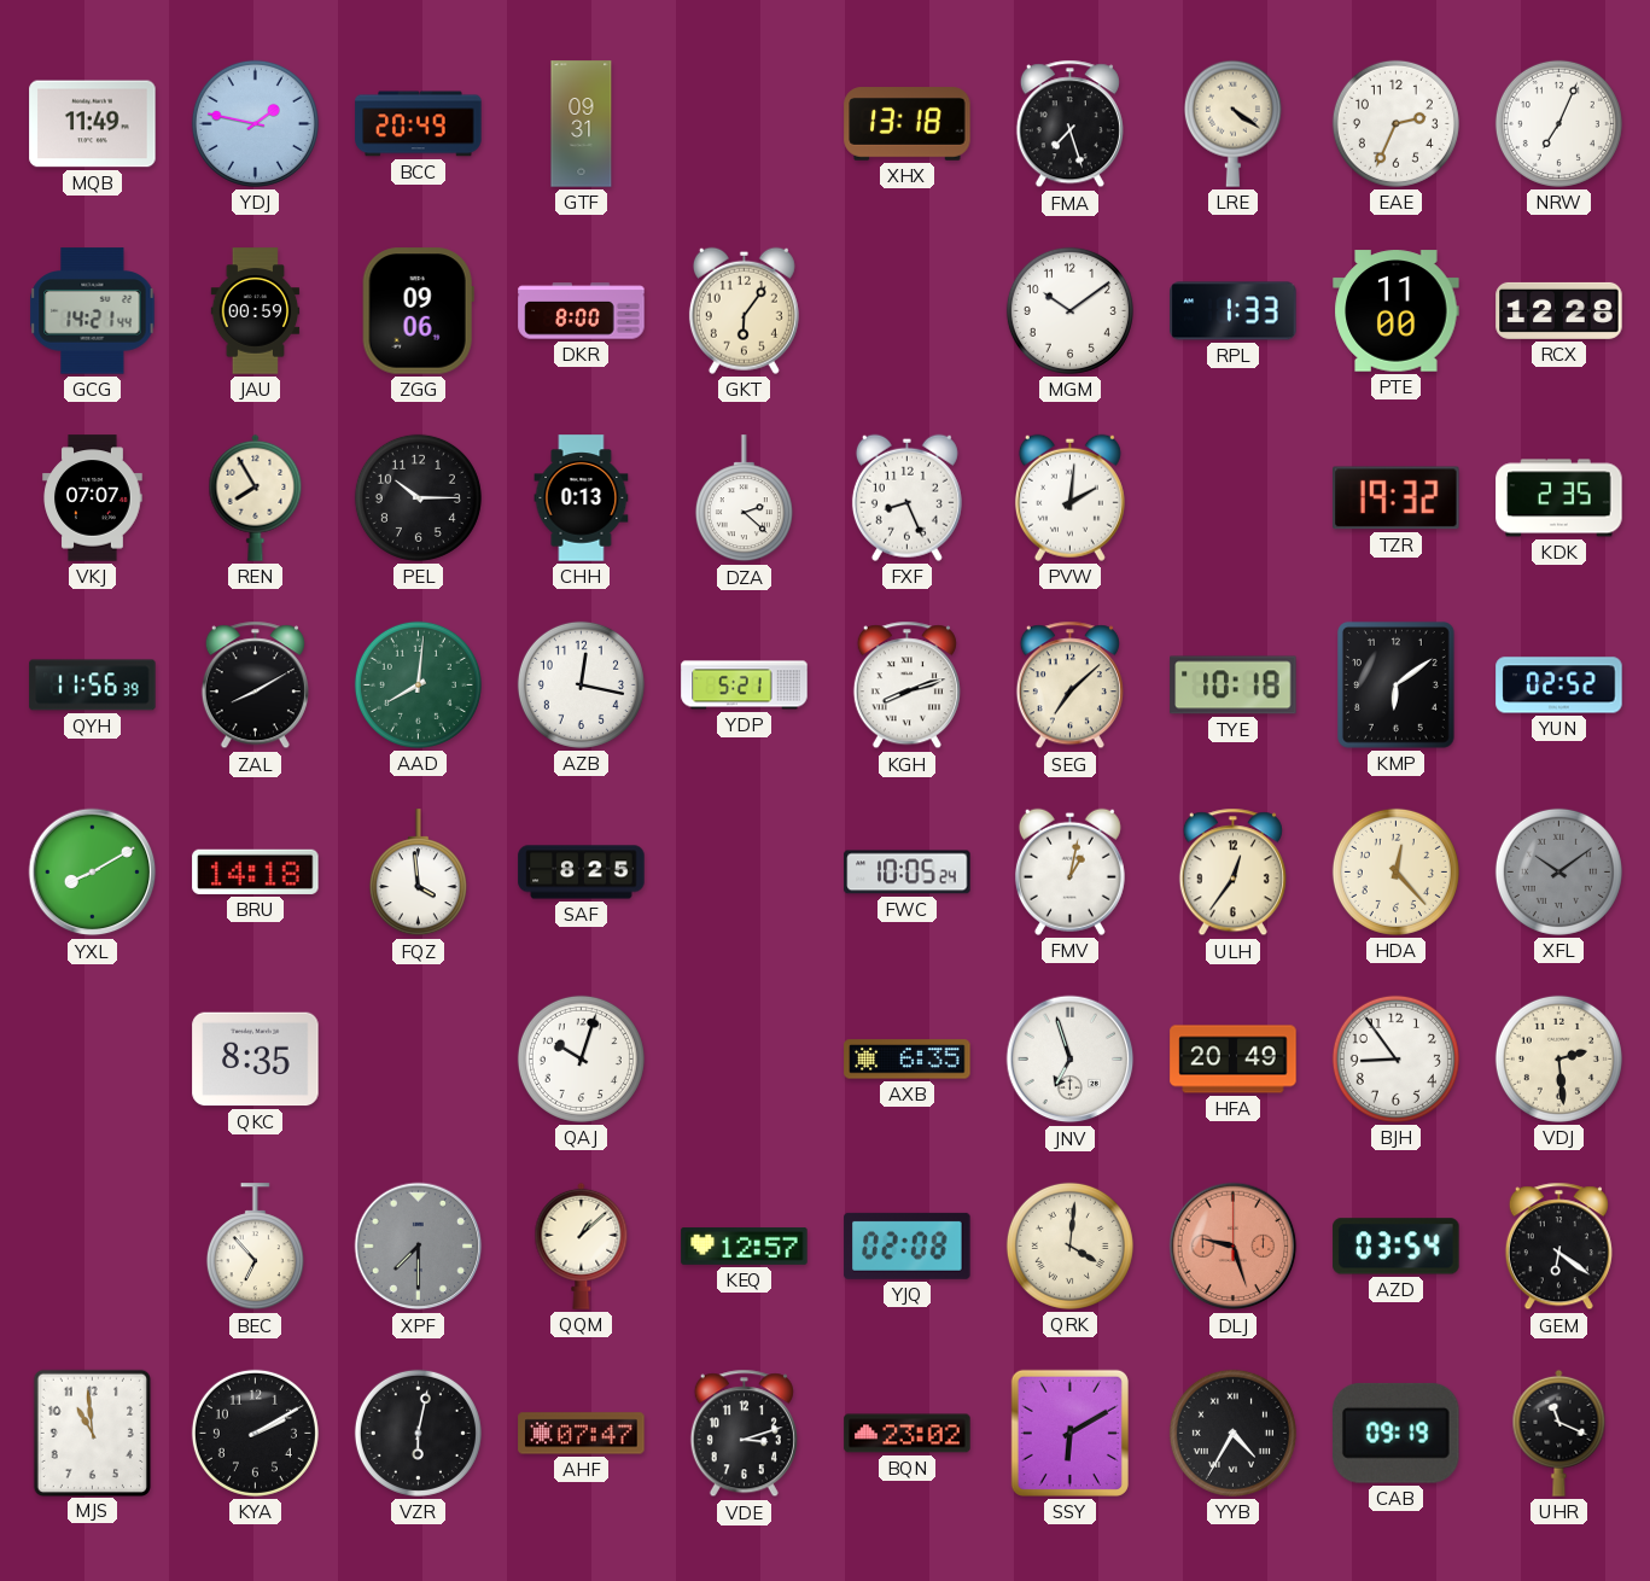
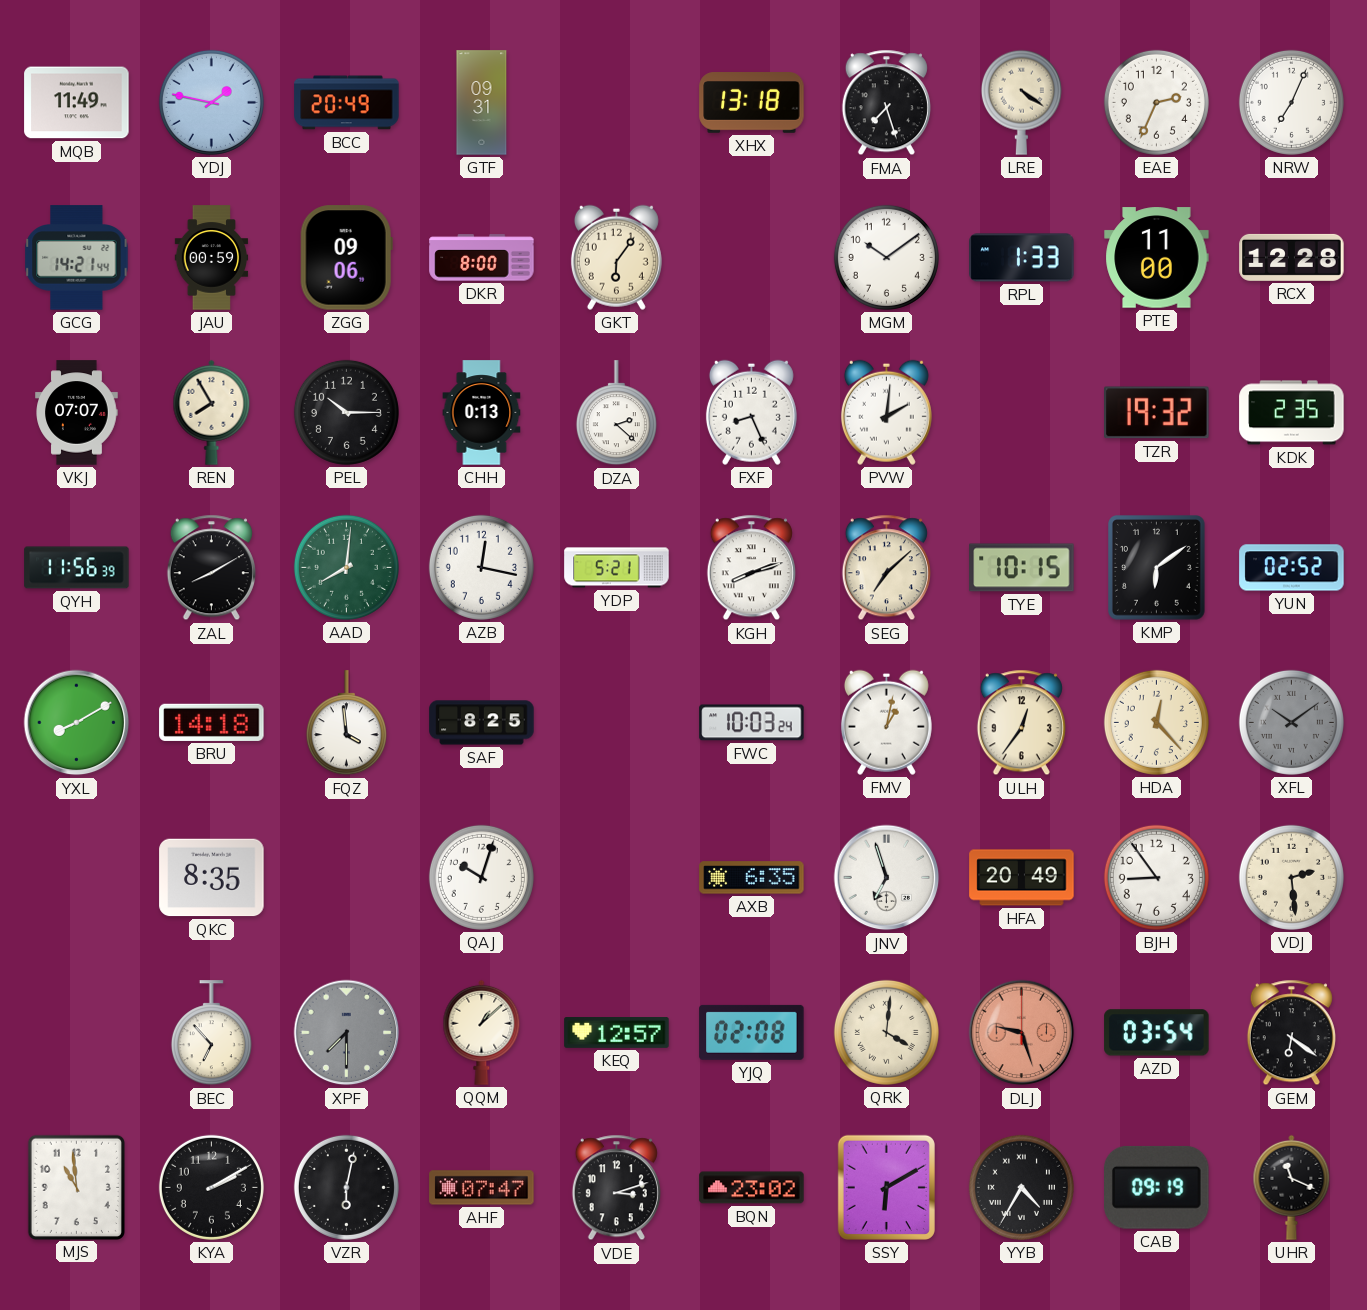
TYE: 10:18 -> 10:15 (1022, 568)
FWC: 10:05 -> 10:03 (752, 723)
